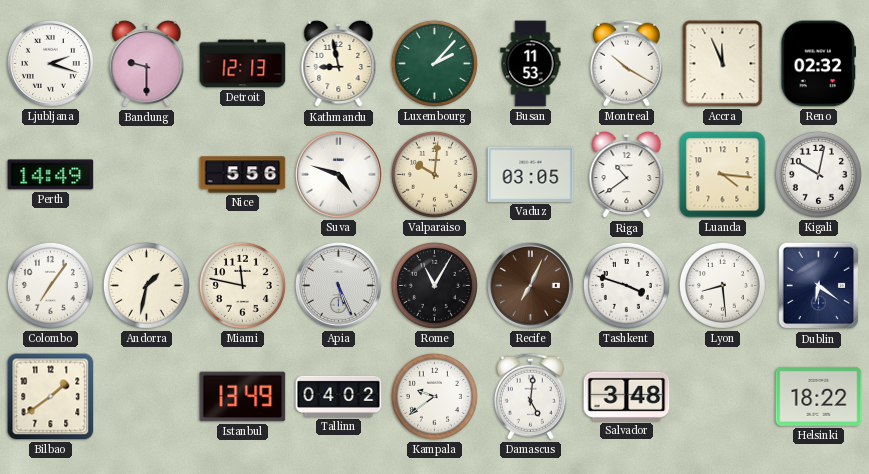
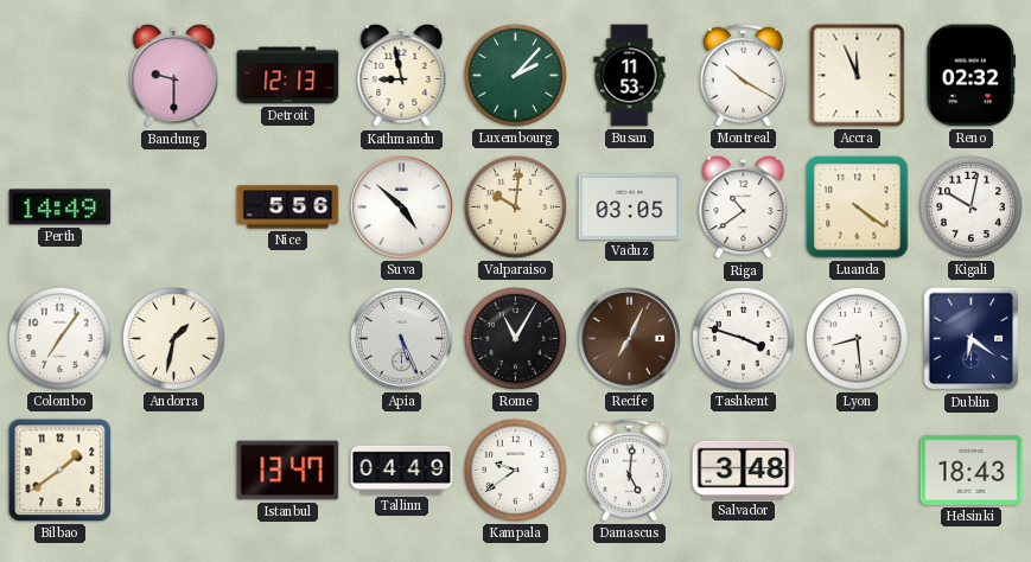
Ljubljana: 2:18 -> none (50, 63)
Suva: 4:48 -> 4:52 (401, 206)
Luanda: 4:16 -> 4:21 (858, 207)
Miami: 11:47 -> none (242, 285)
Istanbul: 13:49 -> 13:47 (288, 471)
Tallinn: 04:02 -> 04:49 (402, 470)
Helsinki: 18:22 -> 18:43 (972, 470)
